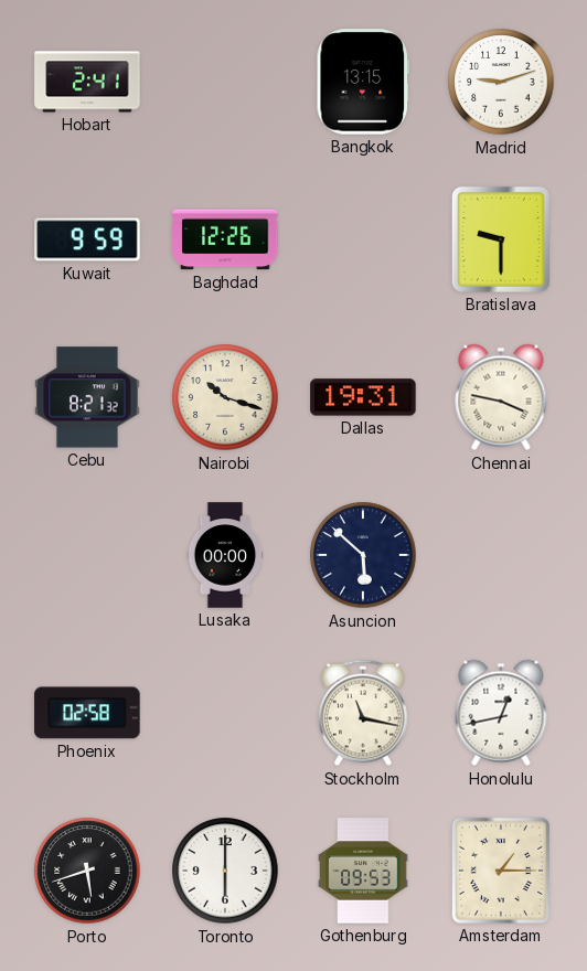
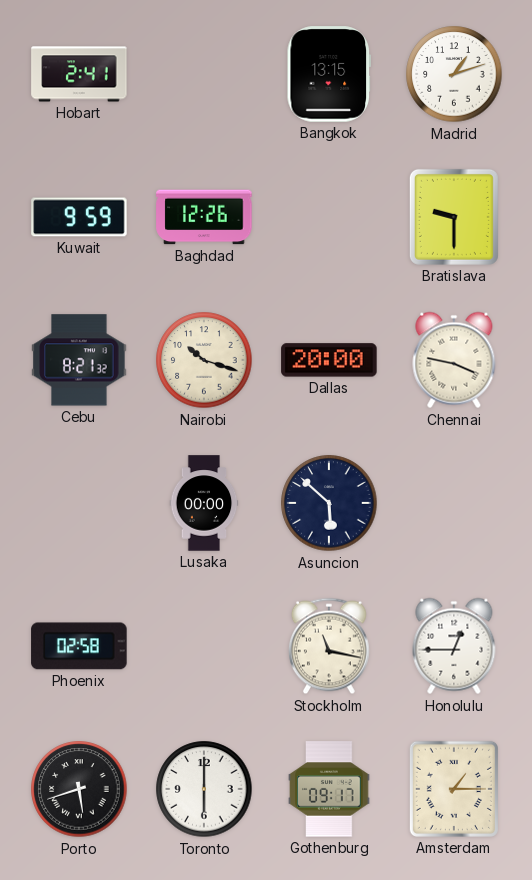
Madrid: 9:12 -> 1:12 (454, 74)
Dallas: 19:31 -> 20:00 (329, 360)
Honolulu: 12:43 -> 12:45 (454, 646)
Gothenburg: 09:53 -> 09:17 (329, 789)
